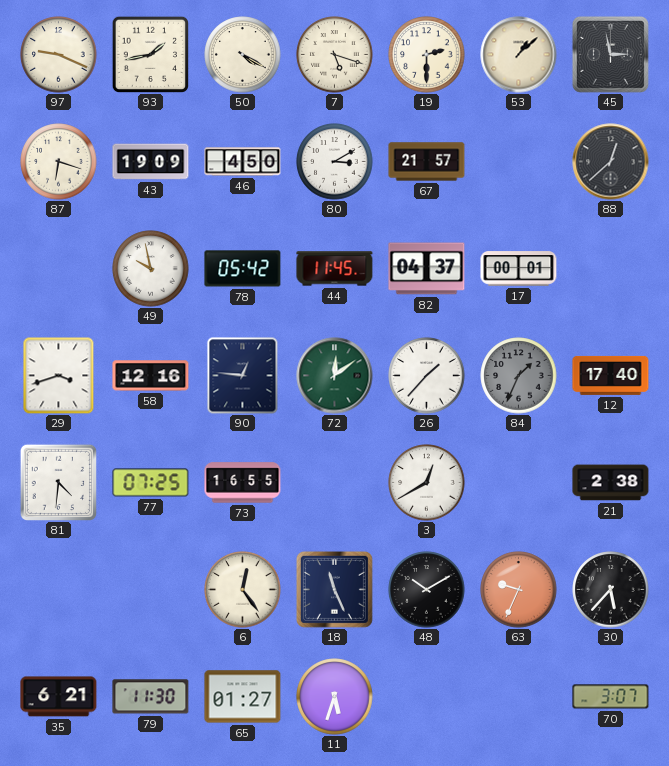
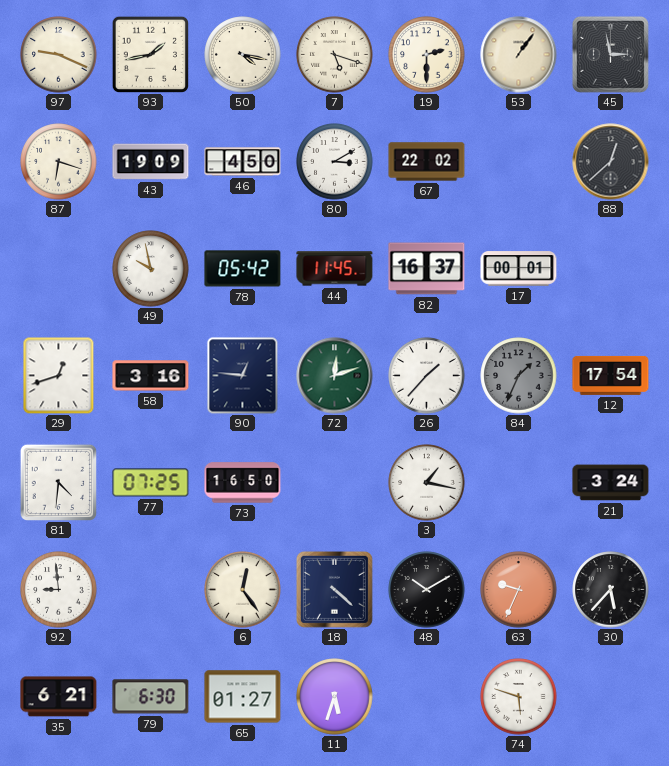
50: 4:20 -> 4:17 (243, 55)
53: 1:08 -> 1:06 (519, 55)
67: 21:57 -> 22:02 (427, 162)
82: 04:37 -> 16:37 (427, 269)
29: 3:42 -> 12:42 (59, 375)
58: 12:16 -> 3:16 (151, 376)
72: 12:09 -> 12:12 (335, 376)
12: 17:40 -> 17:54 (611, 375)
73: 16:55 -> 16:50 (243, 483)
3: 12:40 -> 1:17 (427, 483)
21: 2:38 -> 3:24 (611, 483)
92: none -> 8:59 (59, 590)
18: 11:26 -> 4:22 (334, 589)
79: 11:30 -> 6:30 (151, 697)
74: none -> 5:48 (519, 697)
70: 3:07 -> none (611, 697)
